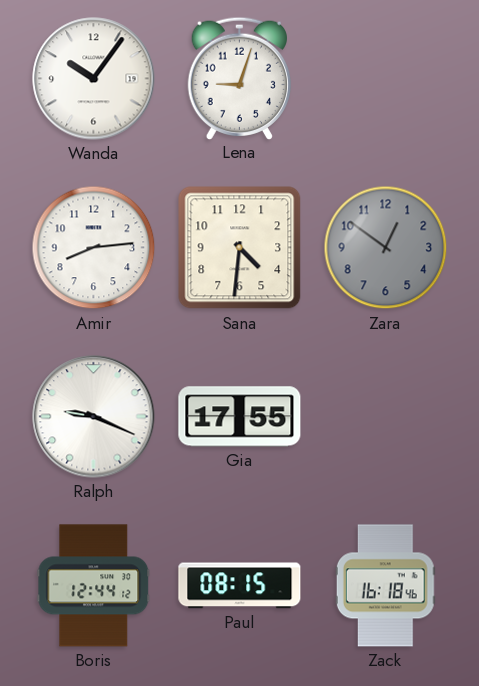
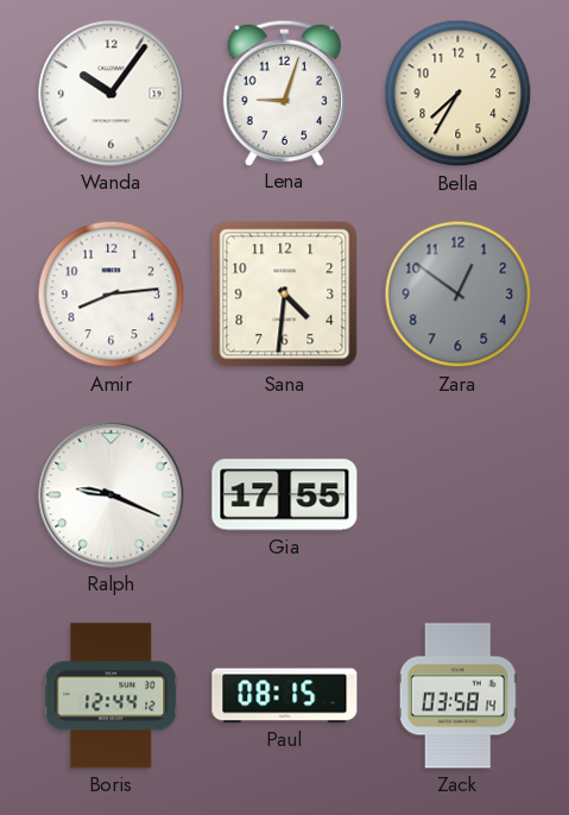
Bella: none -> 7:35 (459, 94)
Zack: 16:18 -> 03:58 (457, 696)
